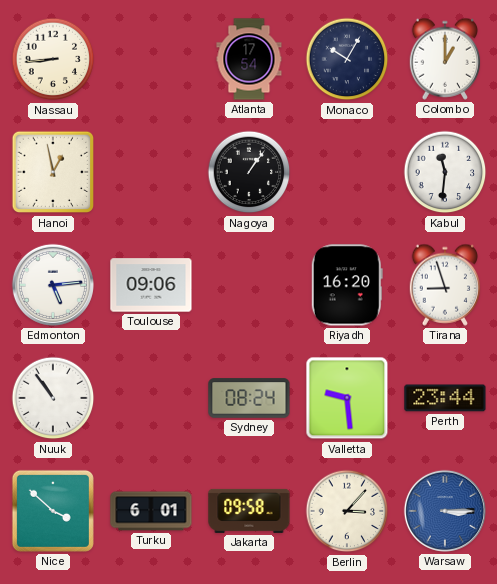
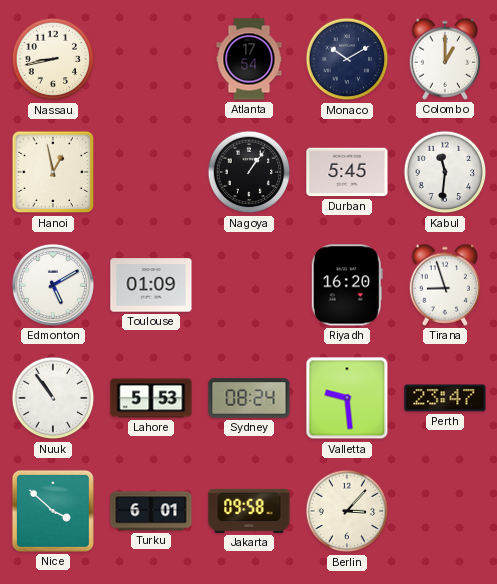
Nassau: 8:44 -> 8:43 (53, 59)
Monaco: 10:05 -> 10:10 (347, 59)
Durban: none -> 5:45 (347, 172)
Edmonton: 5:14 -> 5:10 (53, 285)
Toulouse: 09:06 -> 01:09 (151, 285)
Lahore: none -> 5:53 (151, 398)
Perth: 23:44 -> 23:47 (445, 398)
Warsaw: 3:15 -> none (445, 511)
